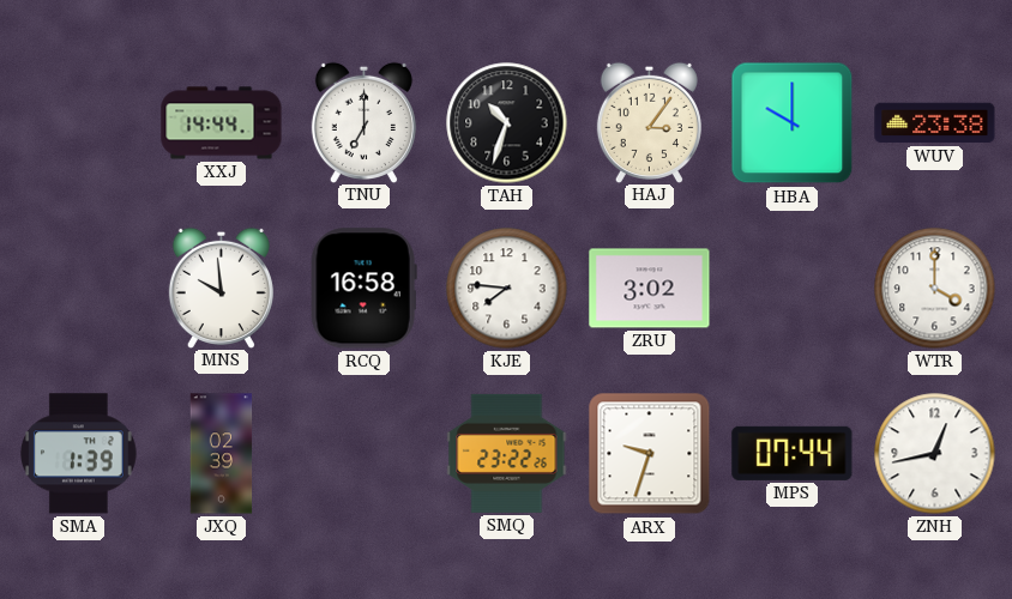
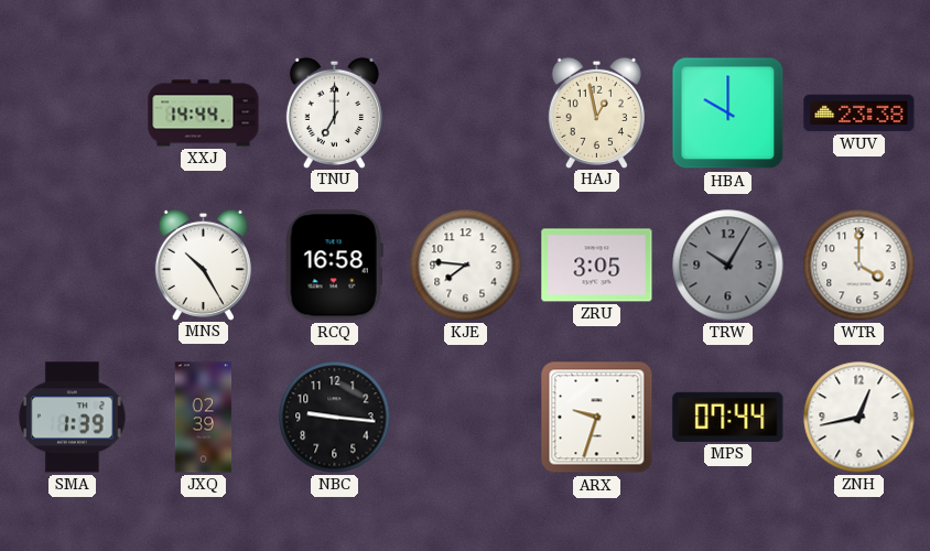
TAH: 10:33 -> none (507, 123)
HAJ: 3:06 -> 12:58 (596, 112)
MNS: 9:59 -> 10:25 (203, 264)
ZRU: 3:02 -> 3:05 (597, 266)
TRW: none -> 10:05 (728, 266)
NBC: none -> 9:16 (335, 418)
SMQ: 23:22 -> none (507, 453)
